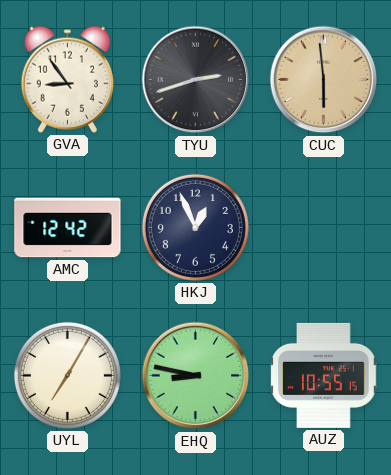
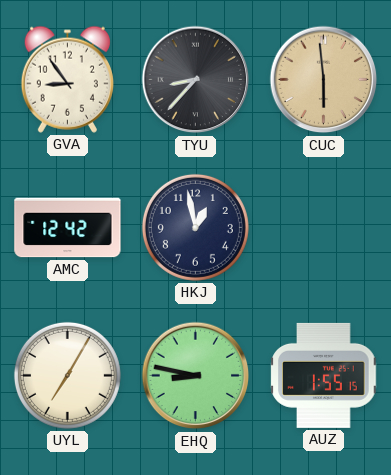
TYU: 2:42 -> 8:37 (196, 80)
HKJ: 12:56 -> 12:58 (195, 227)
AUZ: 10:55 -> 1:55 (324, 375)
